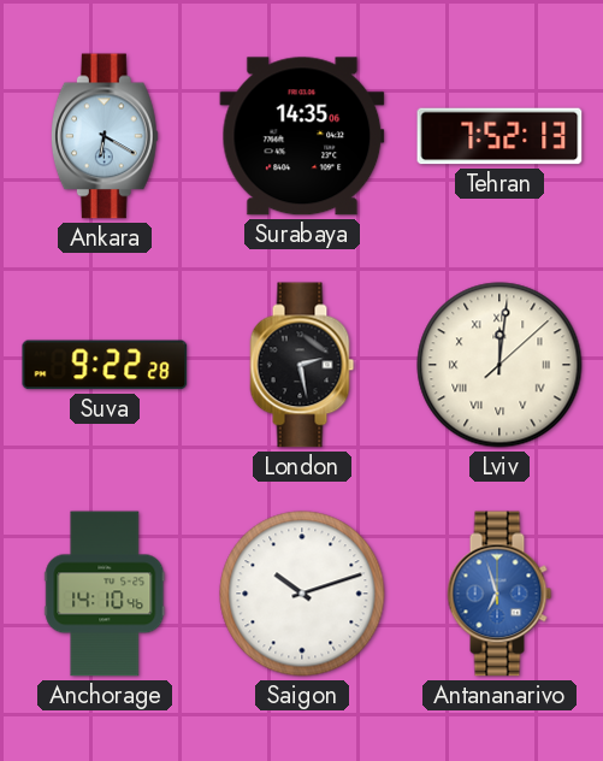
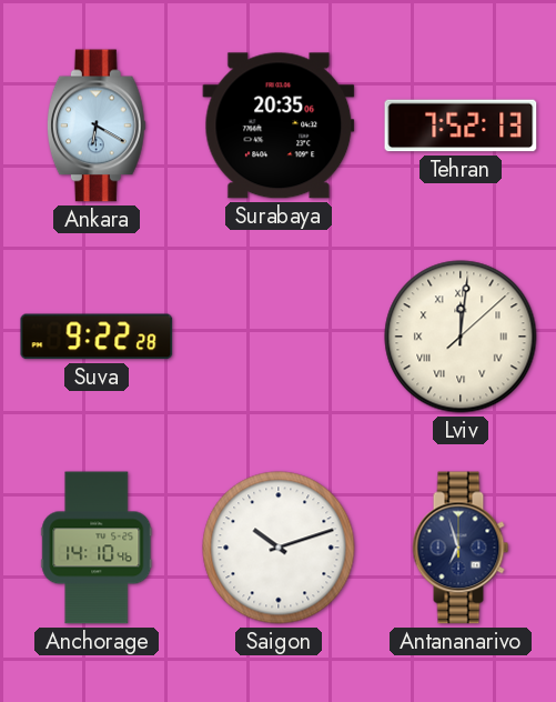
Surabaya: 14:35 -> 20:35 (279, 126)
London: 2:28 -> none (302, 365)
Antananarivo dial: blue -> navy (461, 548)
